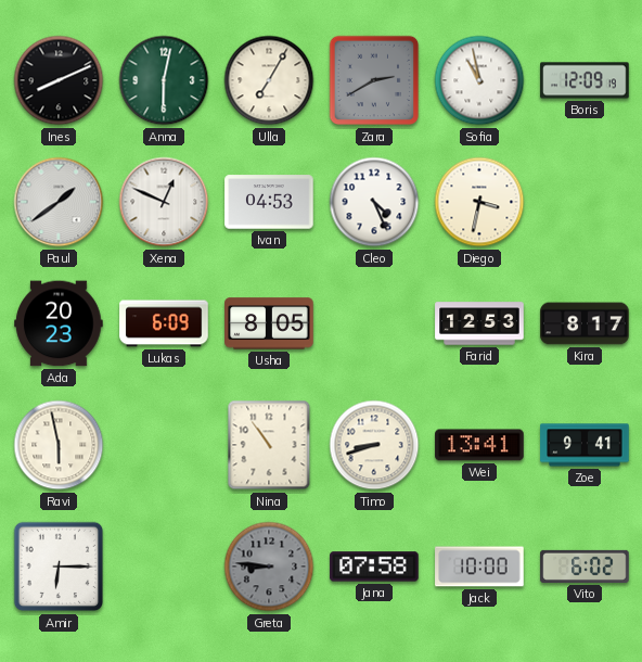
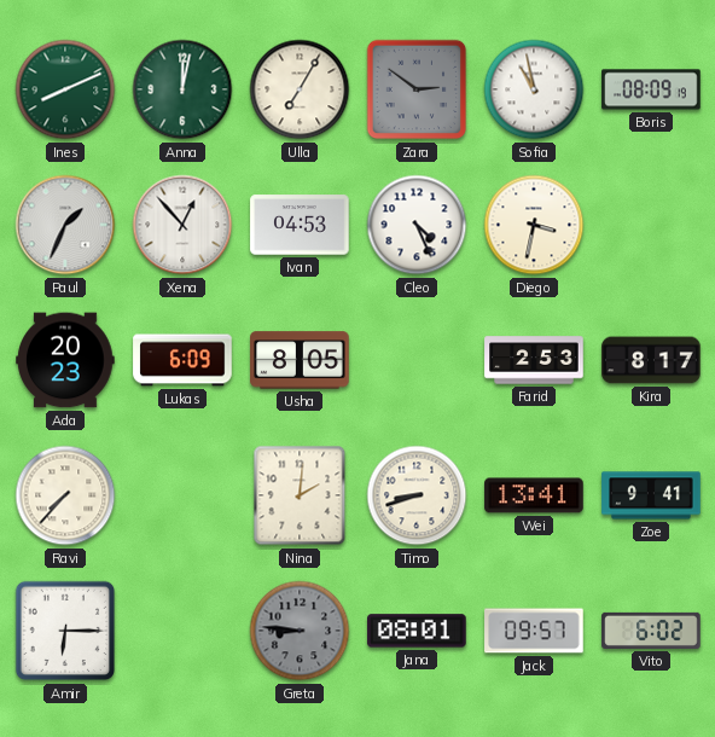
Ines dial: black -> green (65, 89)
Anna: 6:02 -> 12:02 (182, 89)
Zara: 2:40 -> 2:51 (417, 89)
Boris: 12:09 -> 08:09 (651, 89)
Paul: 1:39 -> 1:34 (65, 225)
Xena: 12:49 -> 12:53 (182, 225)
Farid: 12:53 -> 2:53 (534, 360)
Ravi: 5:58 -> 7:37 (65, 495)
Nina: 10:54 -> 2:01 (300, 495)
Jana: 07:58 -> 08:01 (417, 631)
Jack: 10:00 -> 09:57 (534, 631)
